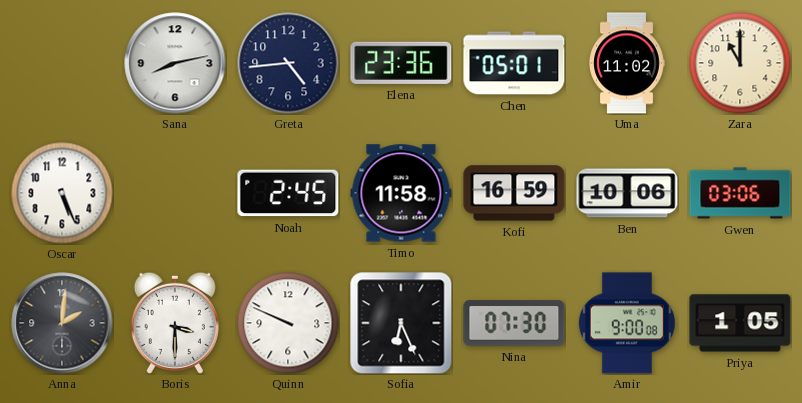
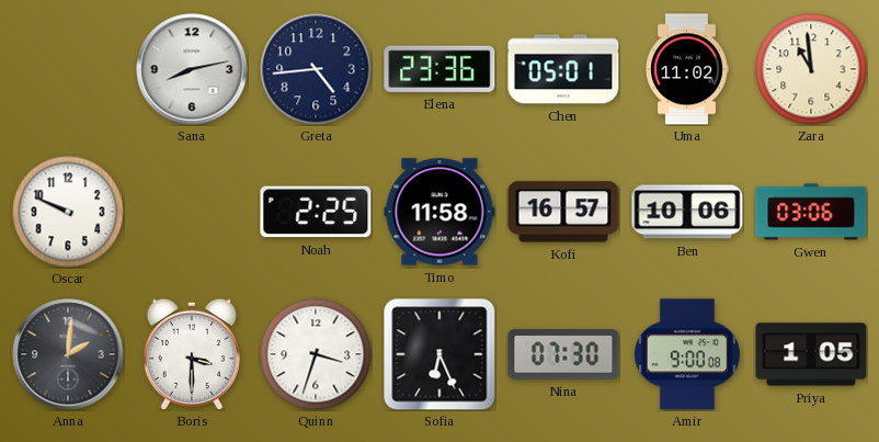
Zara: 11:00 -> 10:59 (811, 69)
Oscar: 5:26 -> 9:49 (68, 212)
Noah: 2:45 -> 2:25 (316, 212)
Kofi: 16:59 -> 16:57 (563, 212)
Quinn: 9:49 -> 3:33 (316, 354)
